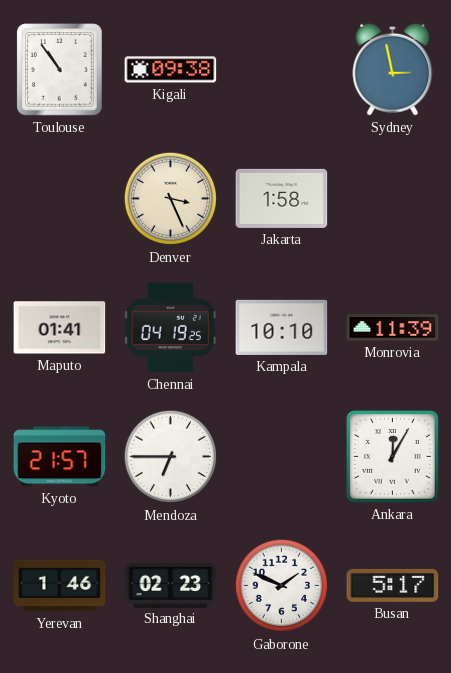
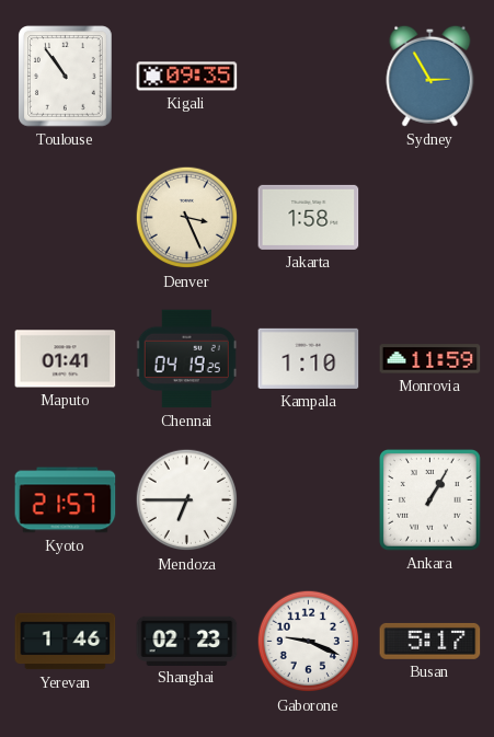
Kigali: 09:38 -> 09:35 (187, 77)
Sydney: 2:58 -> 2:55 (430, 76)
Kampala: 10:10 -> 1:10 (309, 358)
Monrovia: 11:39 -> 11:59 (430, 359)
Ankara: 12:05 -> 1:05 (430, 500)
Gaborone: 1:49 -> 9:19 (309, 642)
